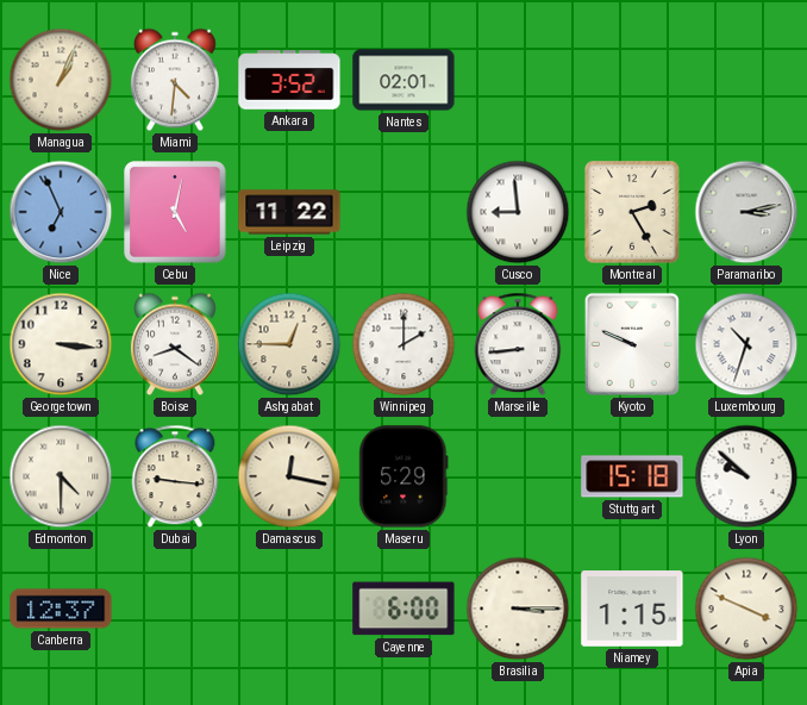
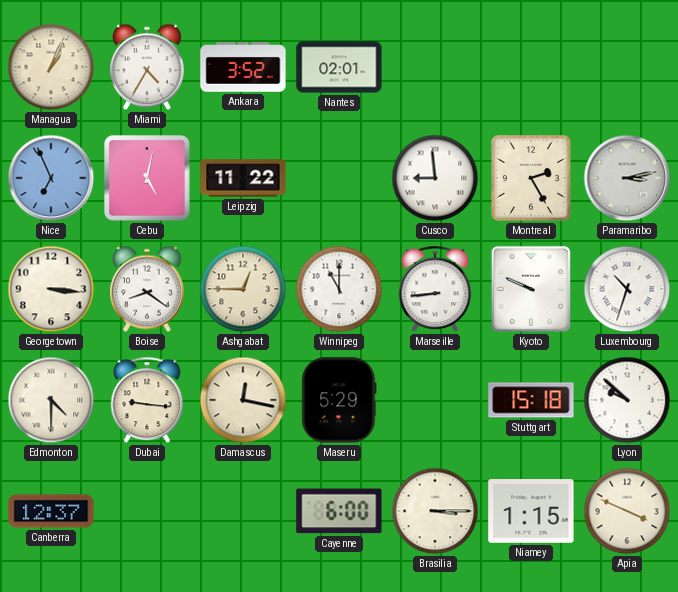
Miami: 4:31 -> 4:35 (147, 67)
Winnipeg: 2:00 -> 11:00 (339, 289)
